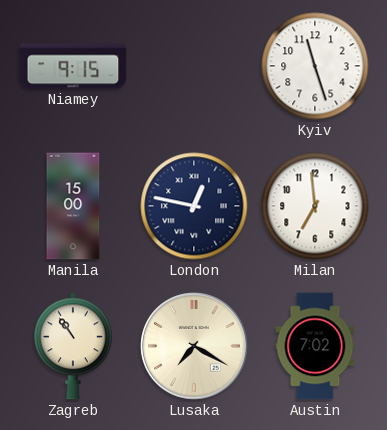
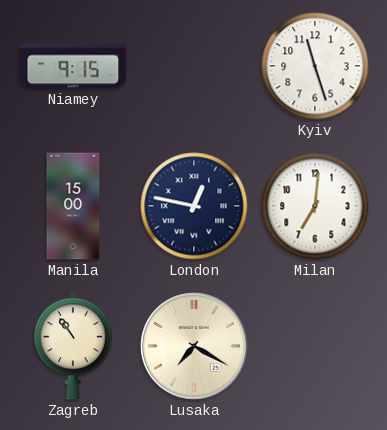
Milan: 6:59 -> 7:01 (315, 206)
Austin: 7:02 -> none (315, 346)
